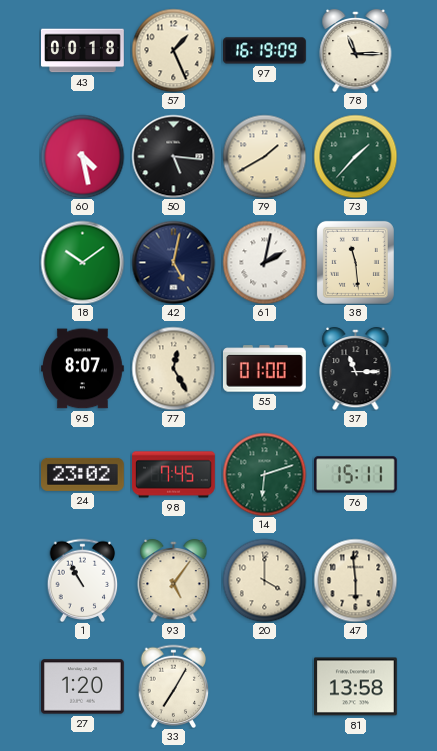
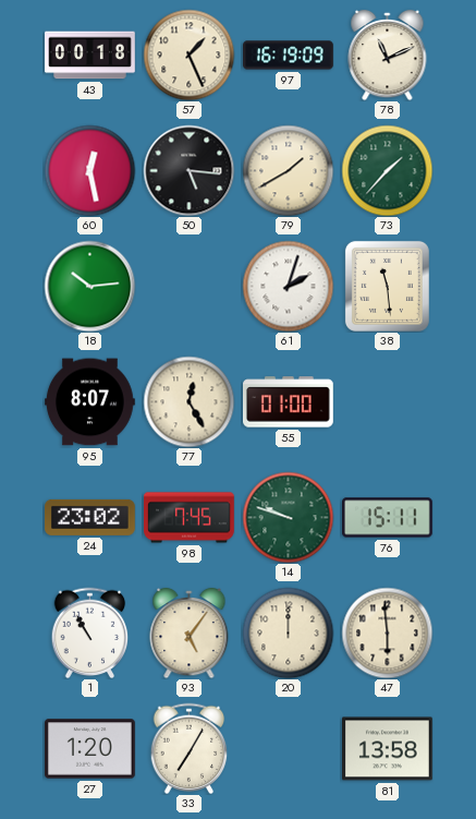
78: 11:15 -> 11:11 (388, 55)
60: 4:28 -> 12:28 (89, 170)
18: 10:09 -> 10:14 (89, 286)
42: 5:02 -> none (173, 262)
61: 2:02 -> 2:03 (288, 286)
37: 11:15 -> none (356, 368)
14: 6:12 -> 9:48 (288, 517)
20: 4:00 -> 12:00 (288, 633)
